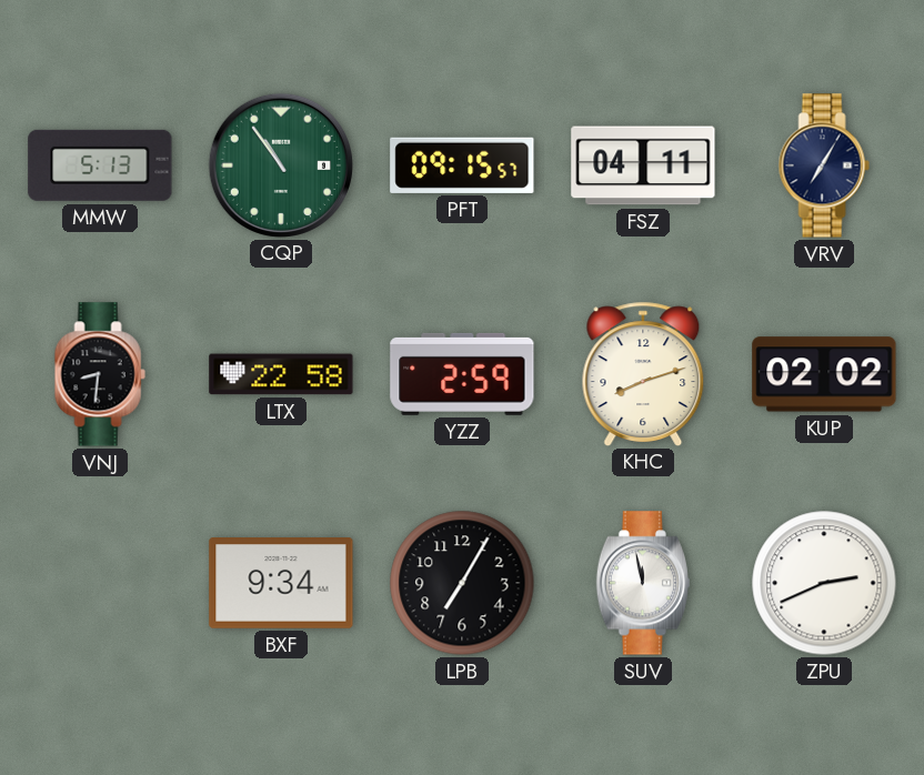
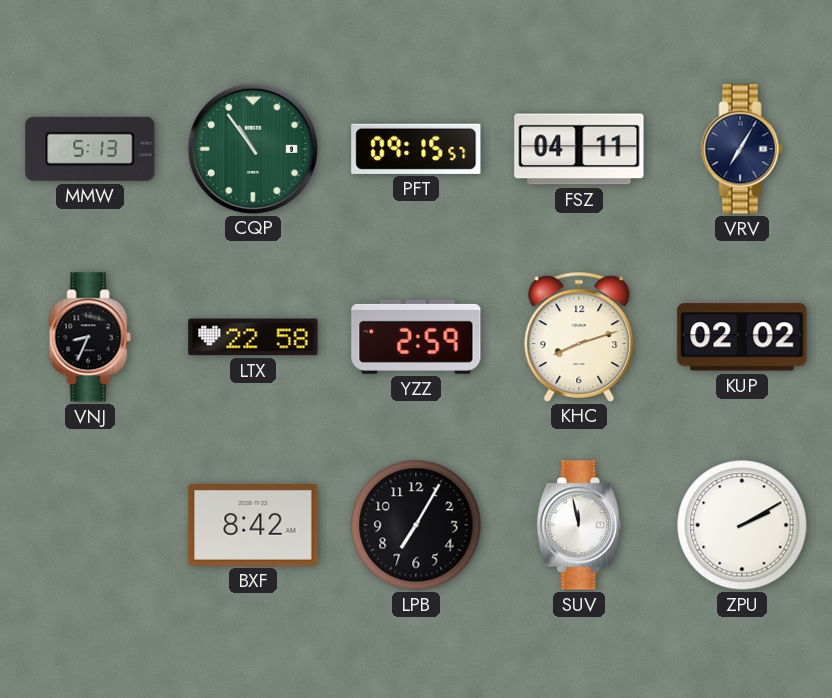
VNJ: 8:31 -> 8:34 (90, 337)
BXF: 9:34 -> 8:42 (253, 526)
ZPU: 2:41 -> 2:10 (742, 525)
